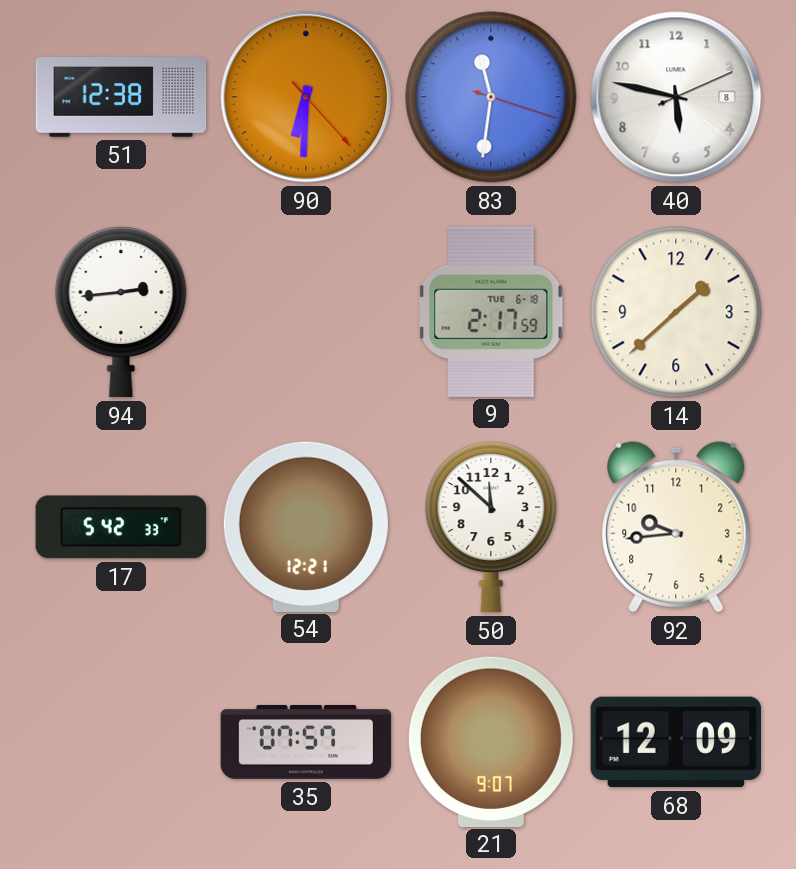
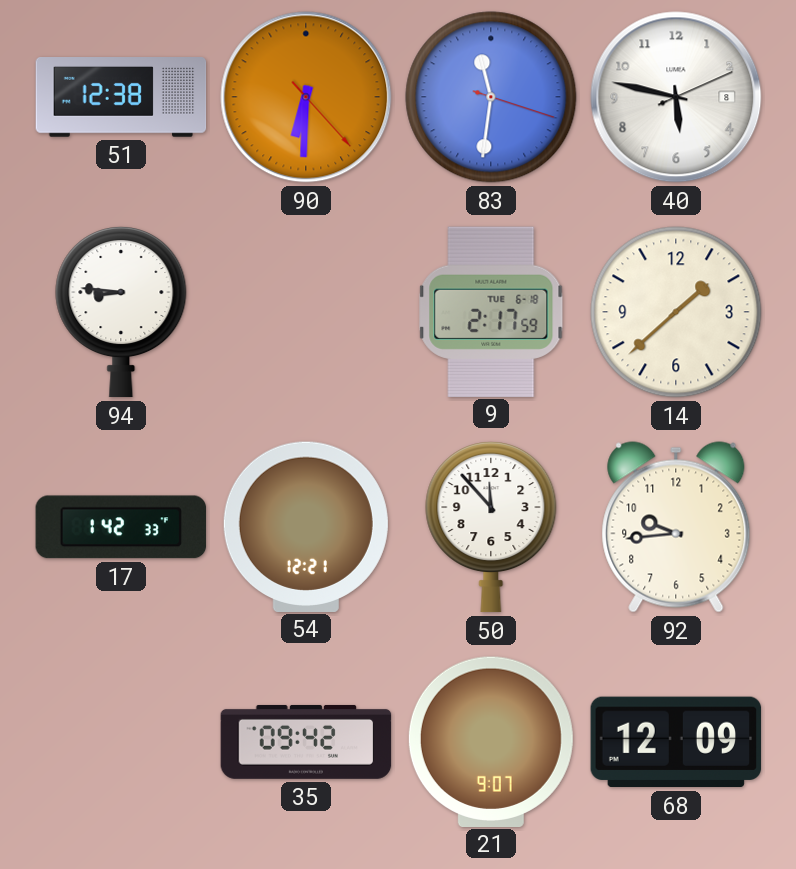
94: 2:44 -> 8:46 (121, 313)
17: 5:42 -> 1:42 (121, 527)
50: 11:52 -> 11:53 (491, 528)
35: 07:57 -> 09:42 (306, 742)
